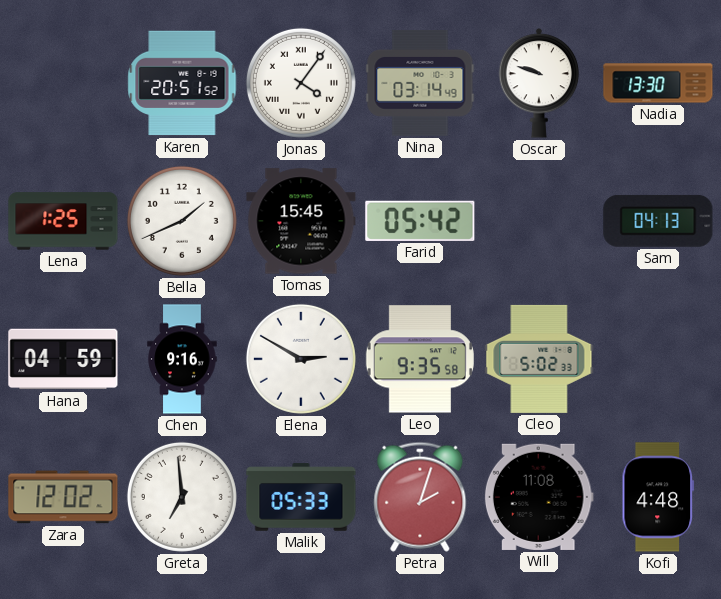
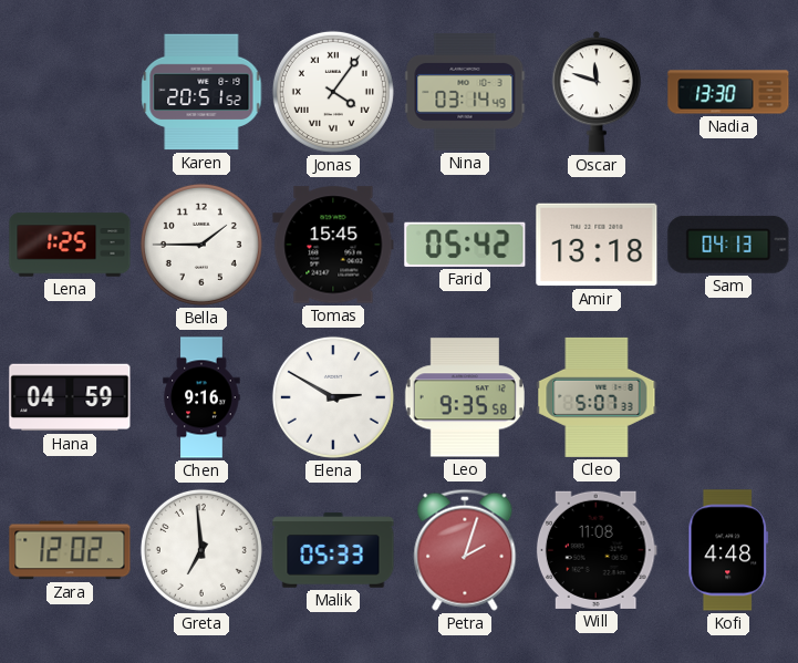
Oscar: 9:48 -> 11:48 (597, 93)
Bella: 1:41 -> 1:45 (201, 245)
Amir: none -> 13:18 (597, 245)
Cleo: 5:02 -> 5:07 (597, 397)
